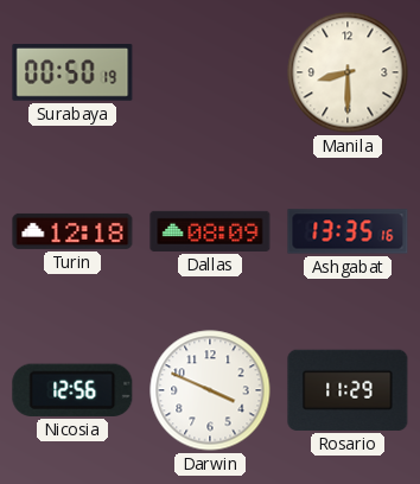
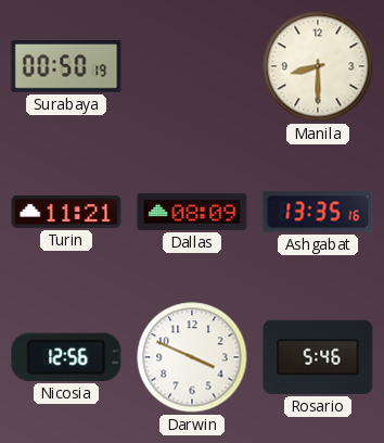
Turin: 12:18 -> 11:21 (66, 212)
Rosario: 11:29 -> 5:46 (318, 357)
